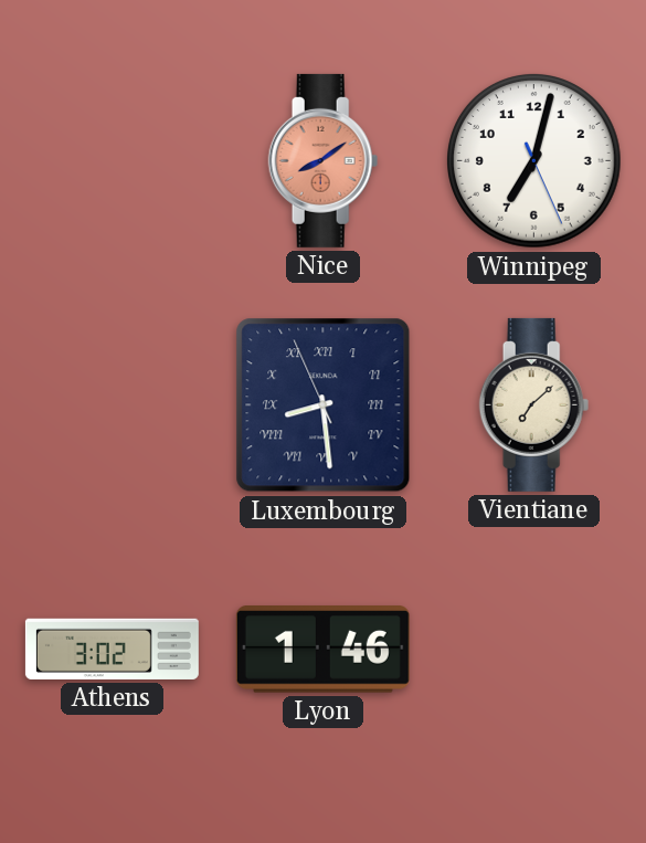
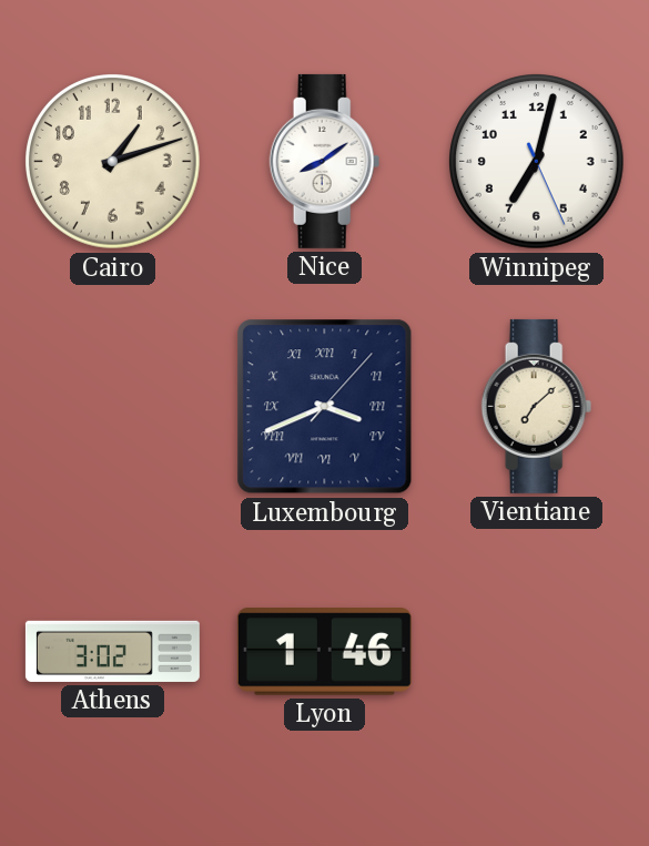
Cairo: none -> 1:12 (113, 162)
Nice dial: salmon -> white (325, 161)
Luxembourg: 8:28 -> 3:41 (325, 407)
